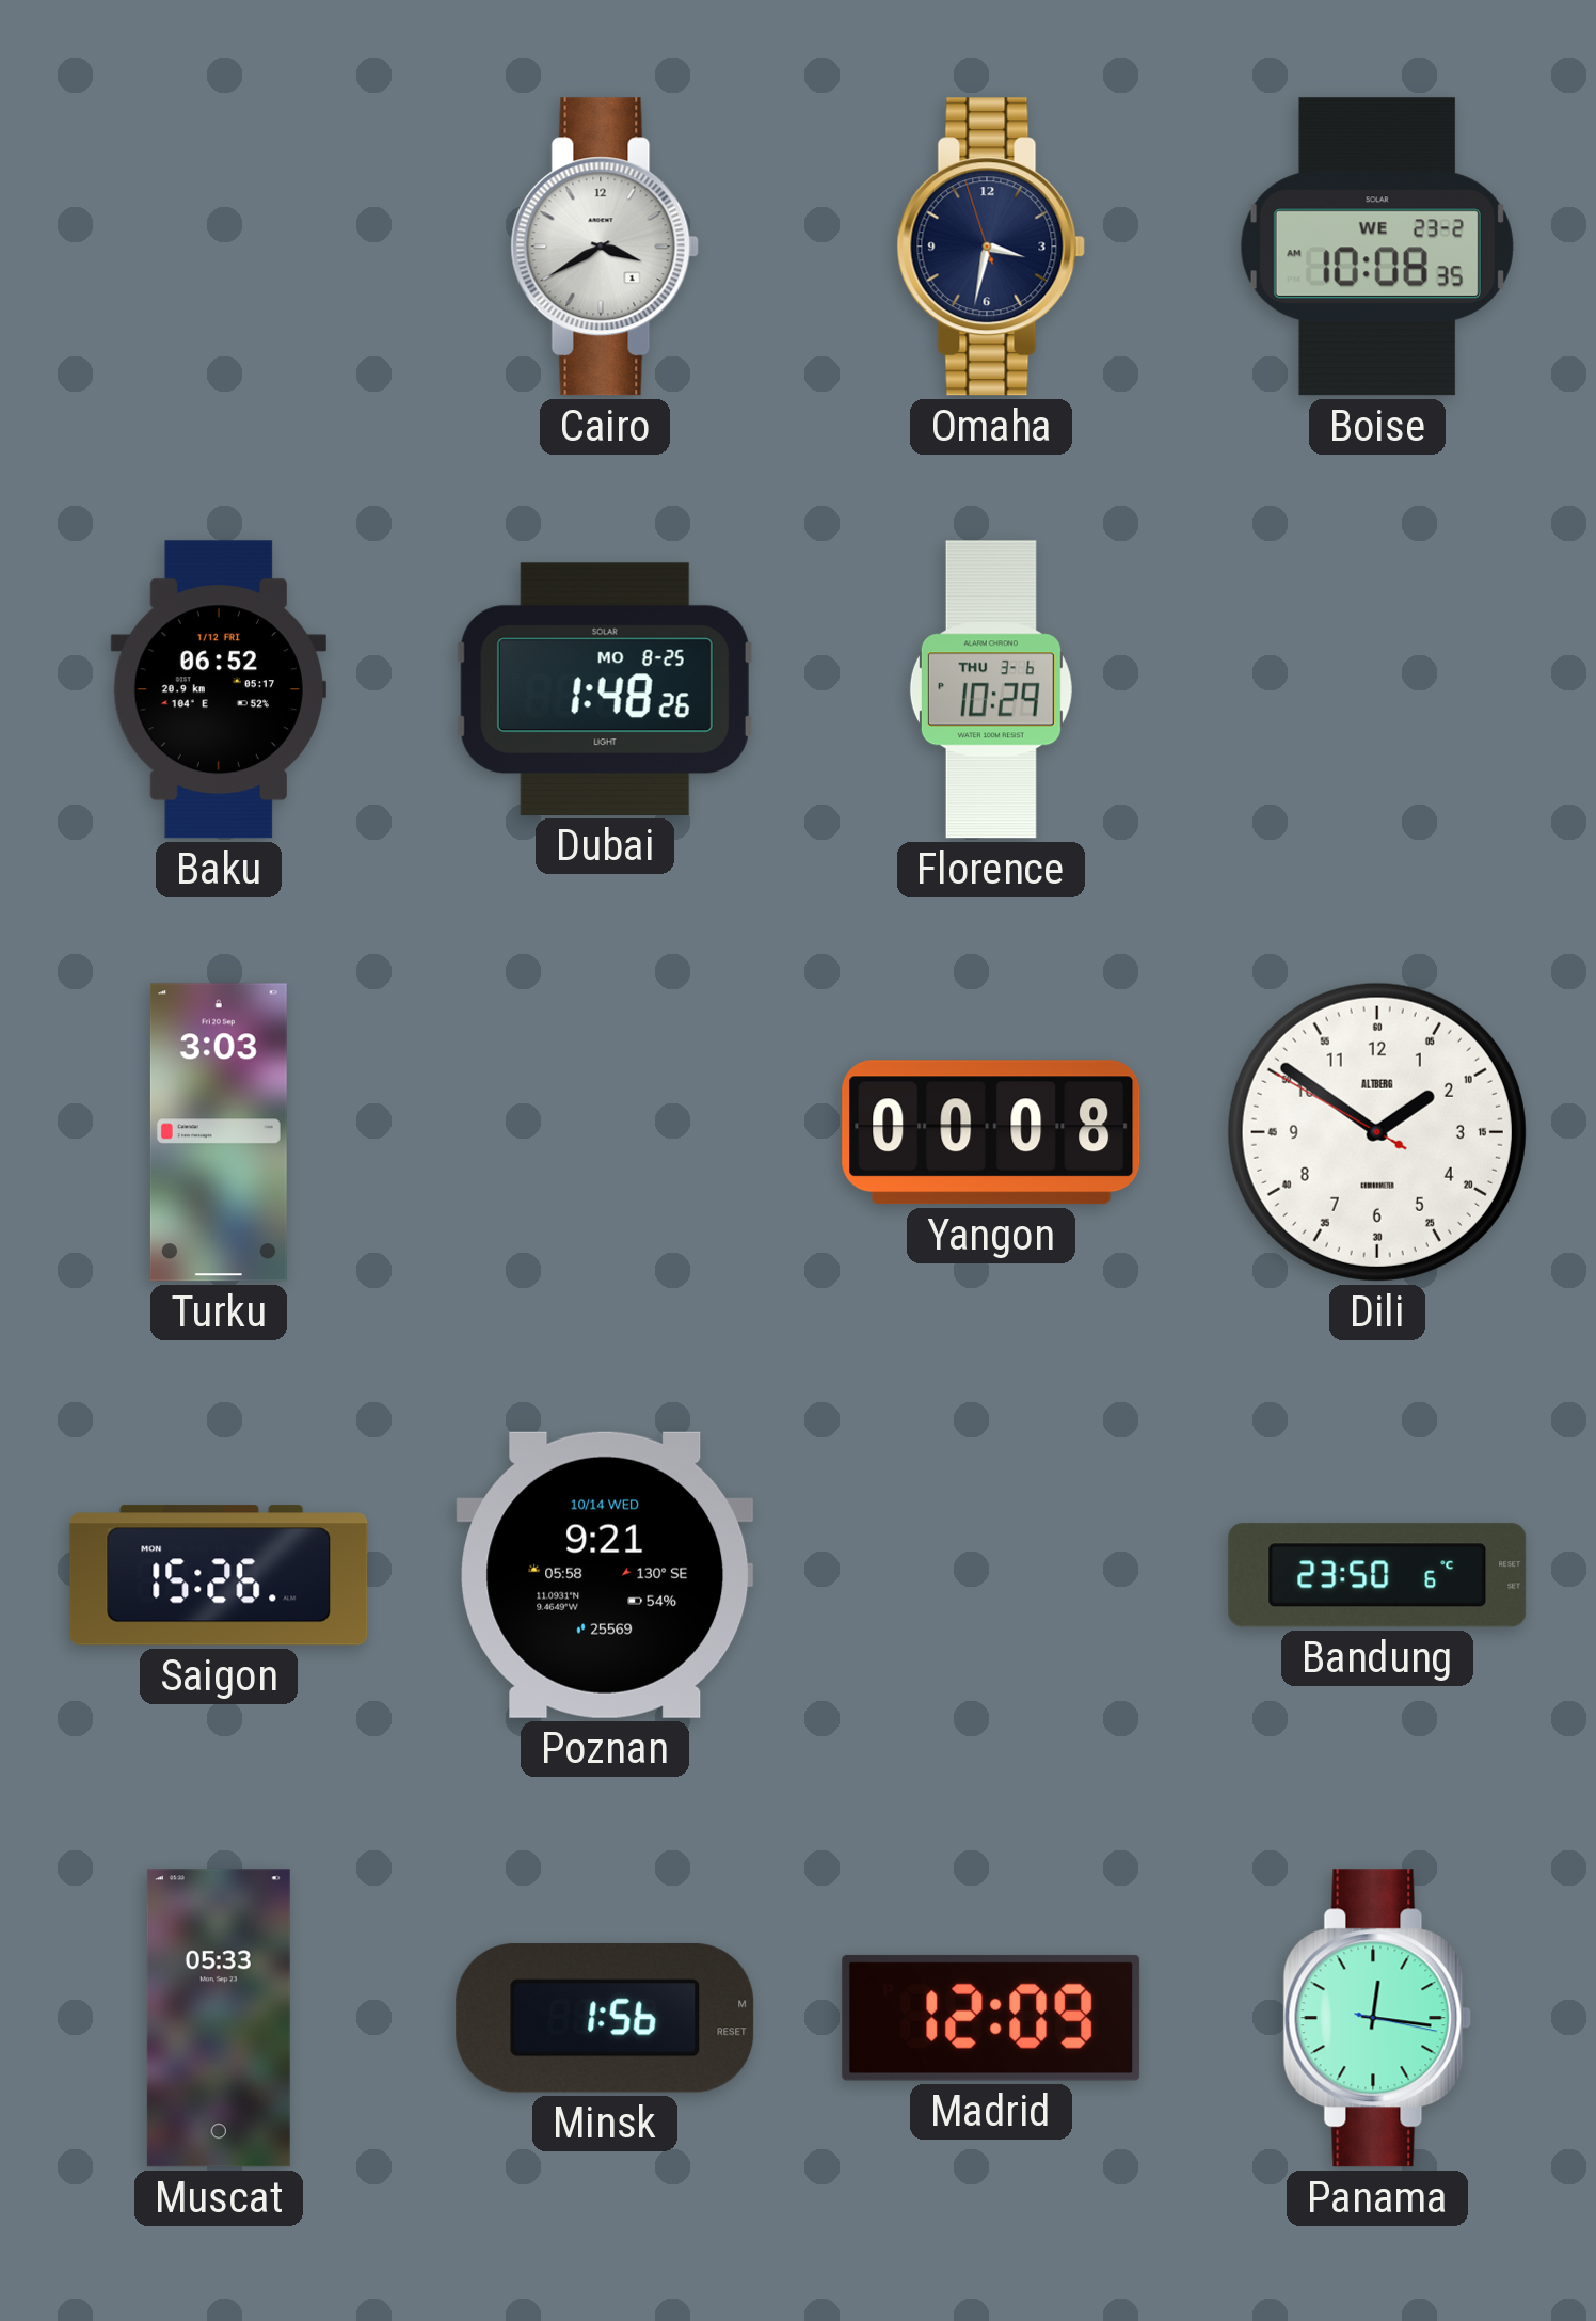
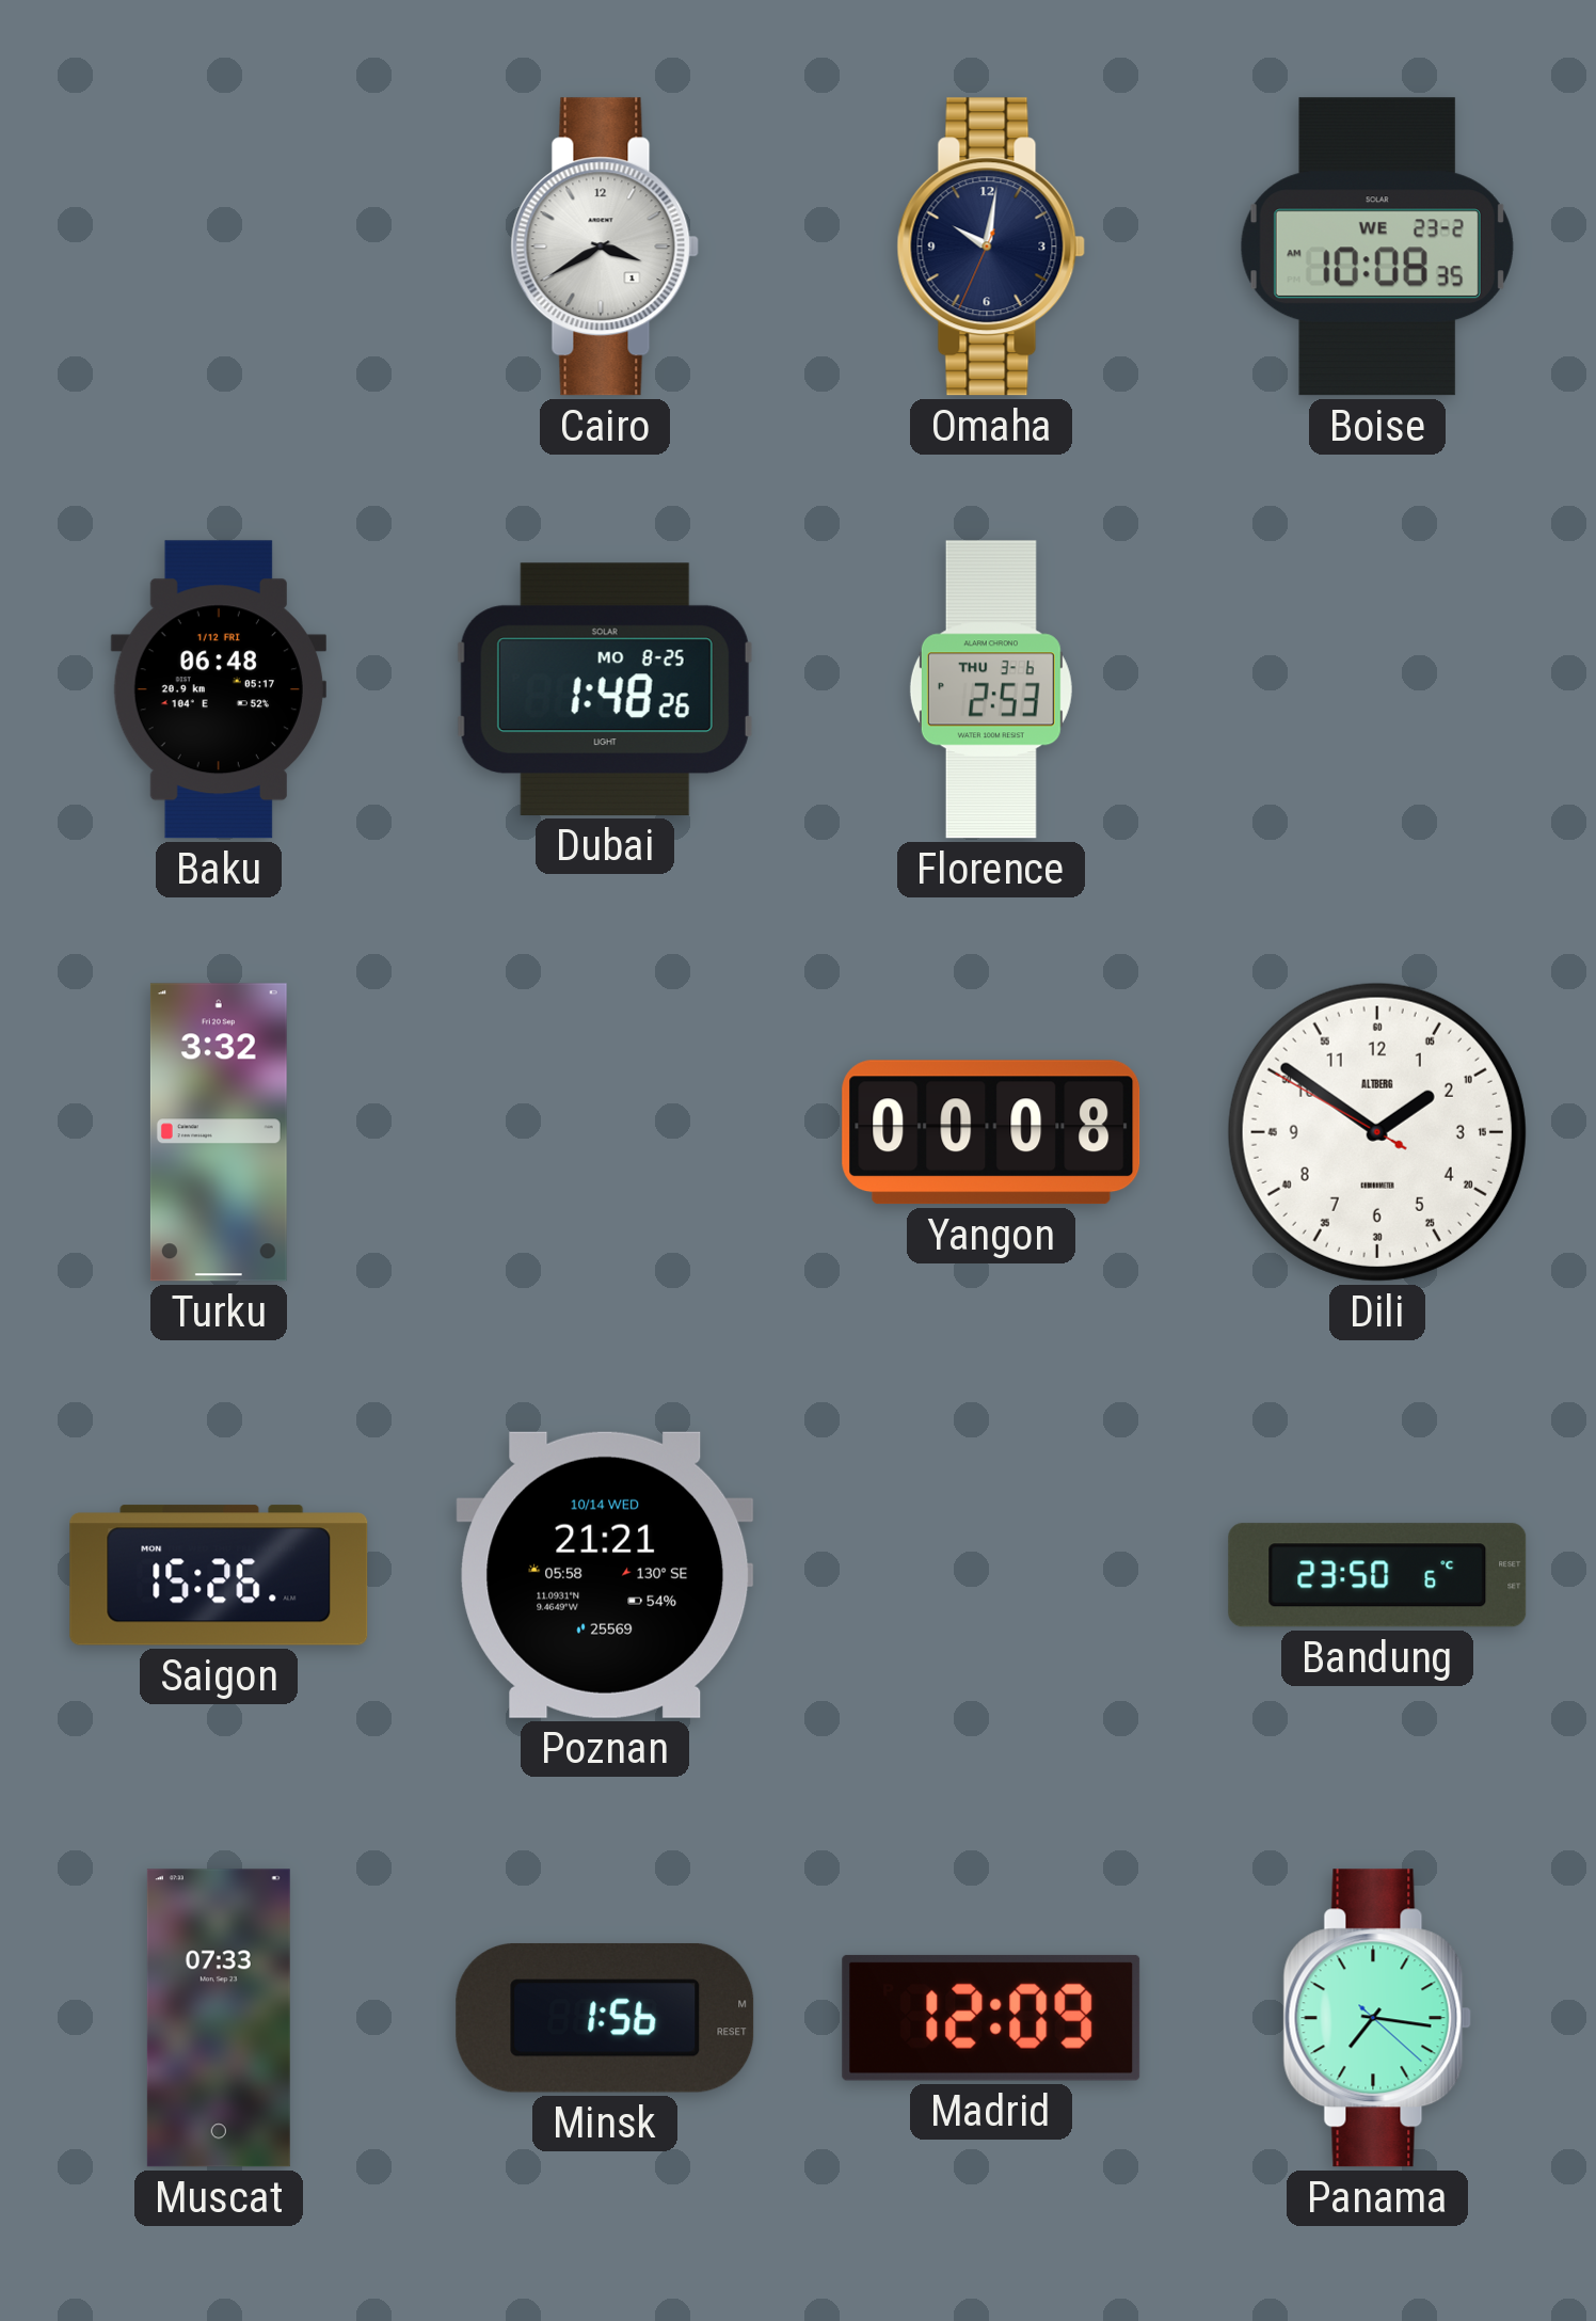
Omaha: 3:31 -> 10:01 (991, 247)
Baku: 06:52 -> 06:48 (219, 689)
Florence: 10:29 -> 2:53 (991, 689)
Turku: 3:03 -> 3:32 (219, 1132)
Poznan: 9:21 -> 21:21 (605, 1575)
Muscat: 05:33 -> 07:33 (219, 2018)
Panama: 12:16 -> 7:16 (1377, 2018)
